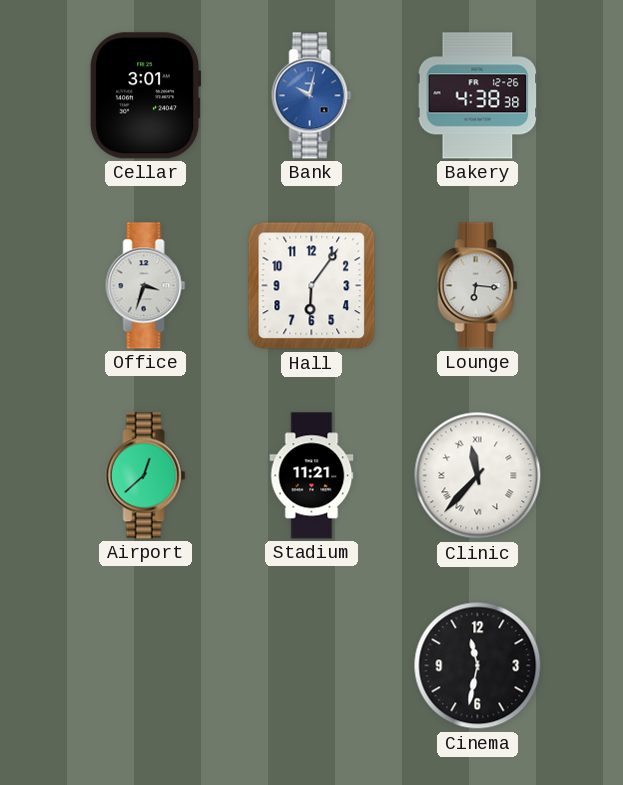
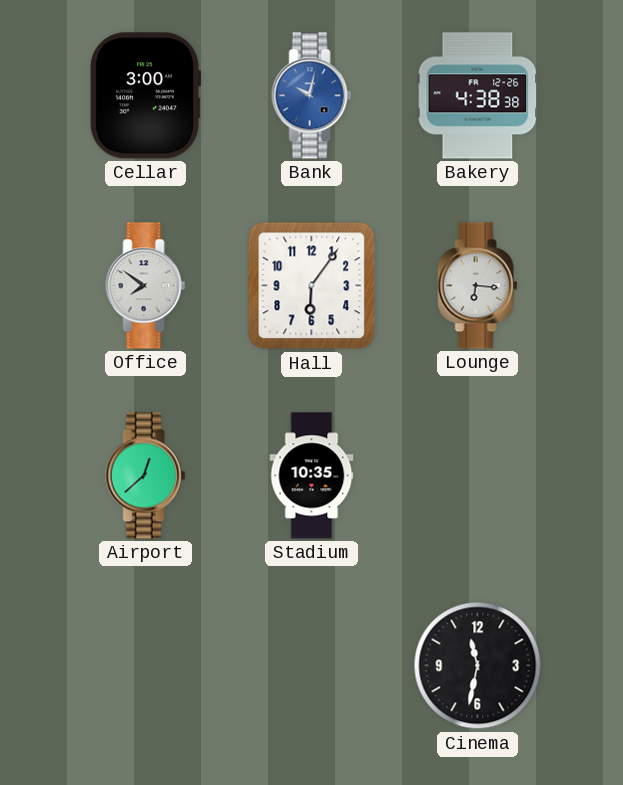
Cellar: 3:01 -> 3:00 (145, 96)
Office: 3:33 -> 7:51 (146, 286)
Stadium: 11:21 -> 10:35 (312, 476)
Clinic: 11:37 -> none (478, 476)
